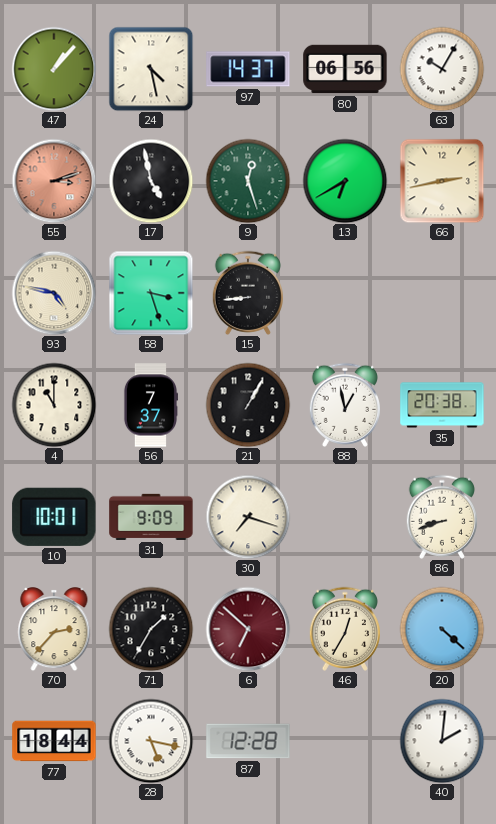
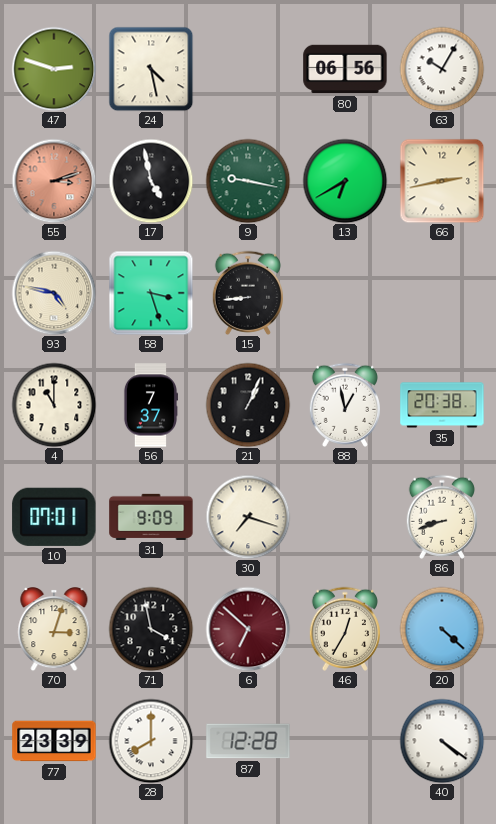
47: 1:07 -> 2:48 (54, 69)
97: 14:37 -> none (248, 69)
9: 12:27 -> 9:17 (248, 181)
21: 1:05 -> 1:04 (248, 405)
10: 10:01 -> 07:01 (54, 517)
70: 2:37 -> 3:03 (54, 630)
71: 1:35 -> 3:58 (151, 629)
77: 18:44 -> 23:39 (54, 741)
28: 5:17 -> 8:00 (151, 741)
40: 2:01 -> 4:21 (442, 741)
